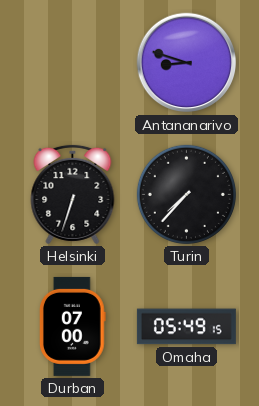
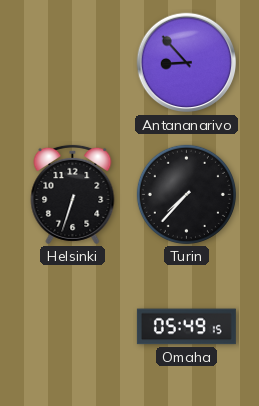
Antananarivo: 8:48 -> 8:53 (187, 63)
Durban: 07:00 -> none (73, 326)
